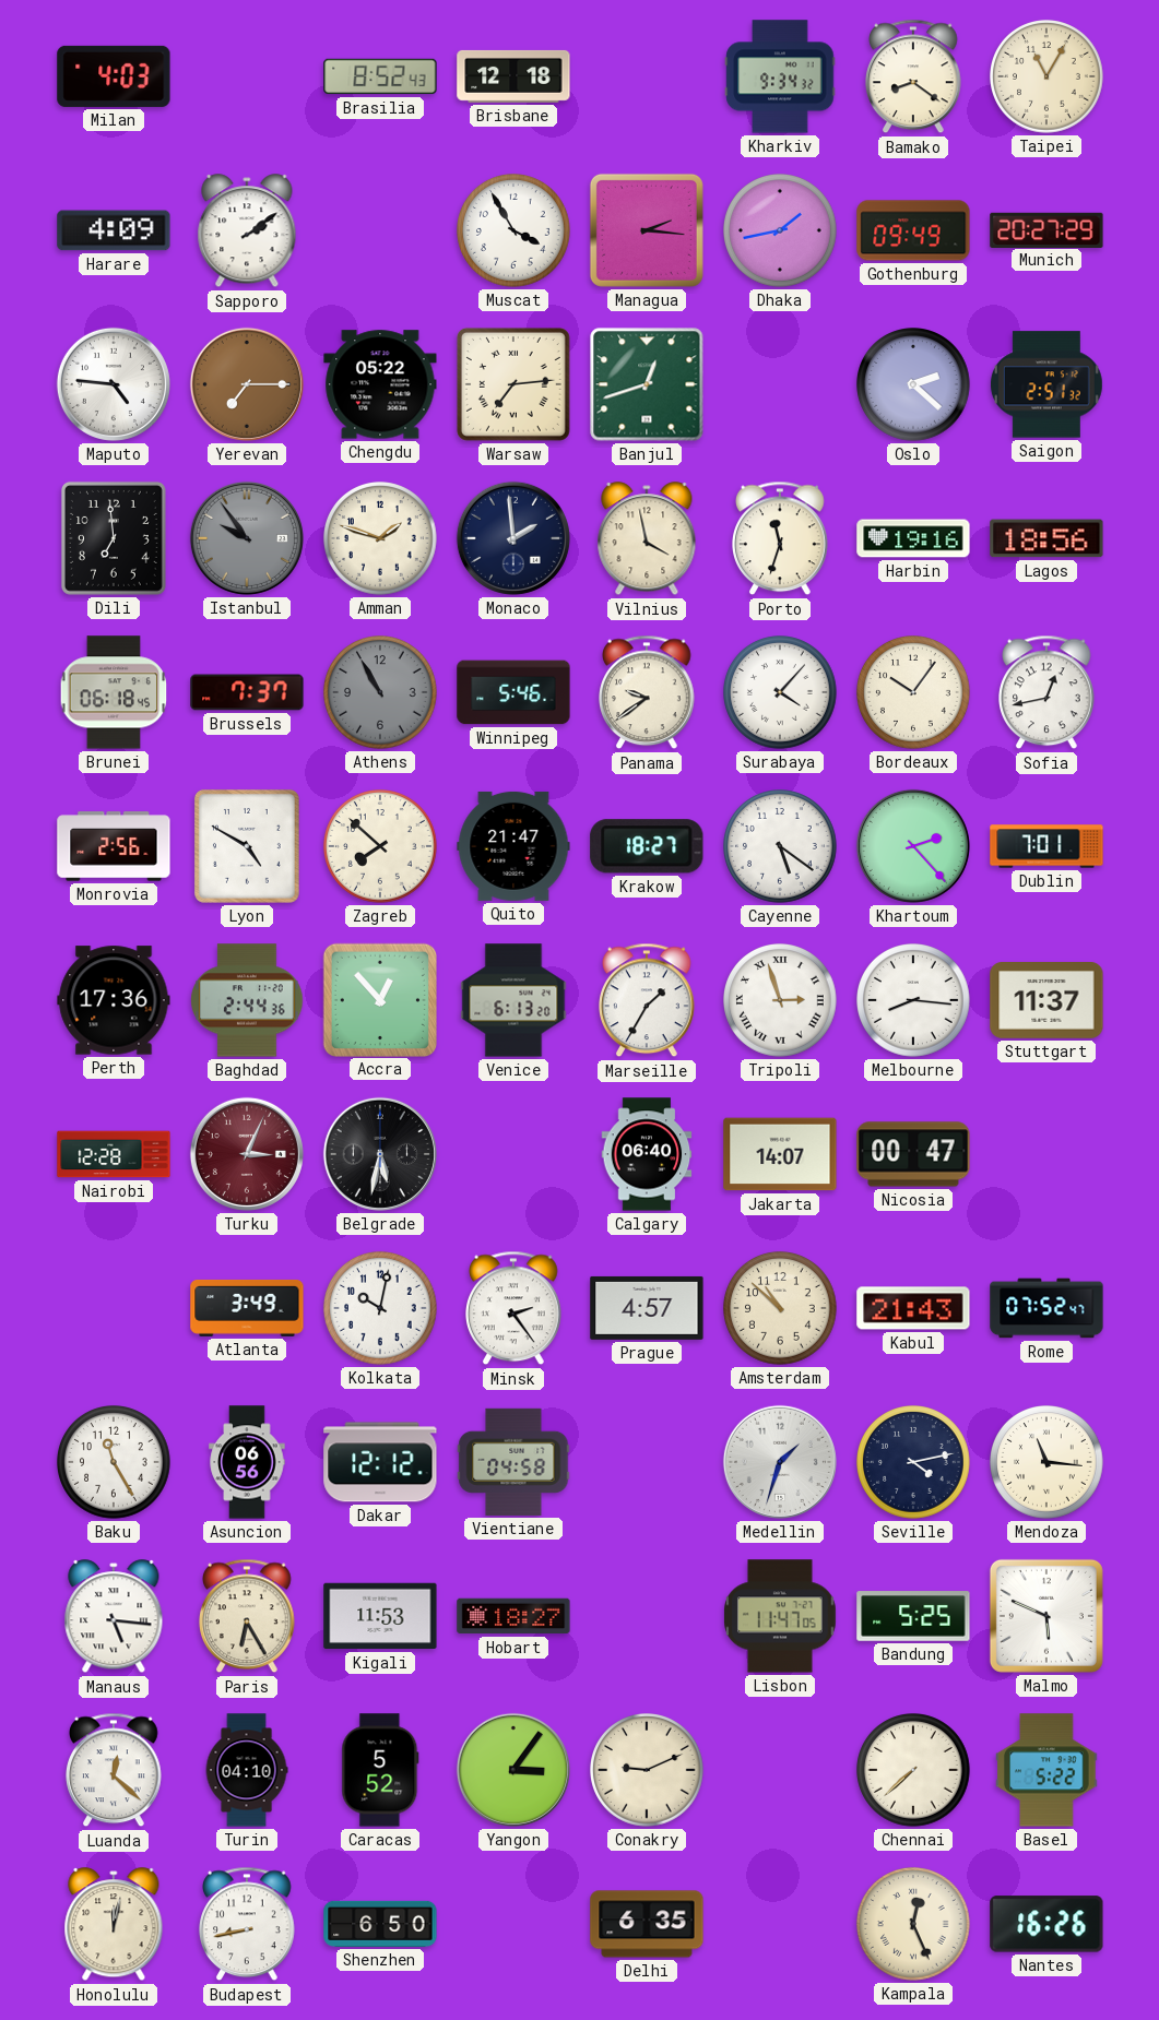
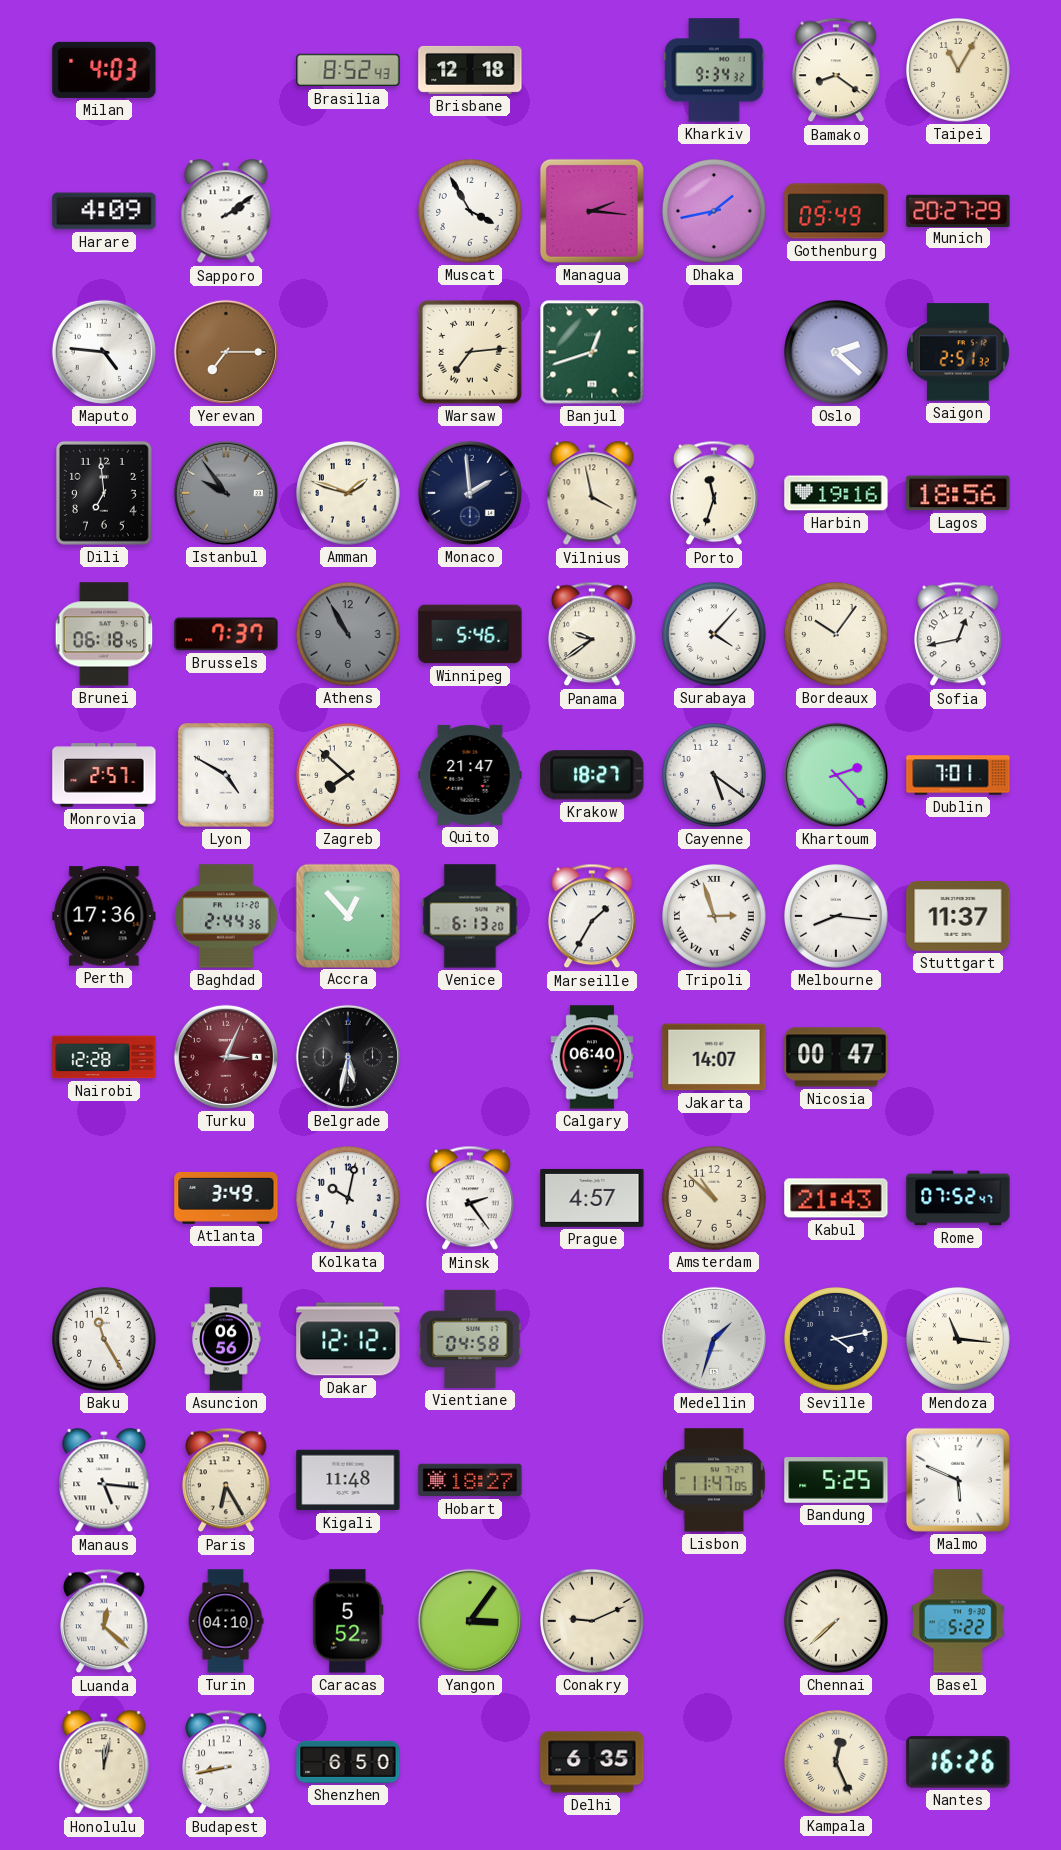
Chengdu: 05:22 -> none (380, 384)
Monrovia: 2:56 -> 2:57 (104, 775)
Kigali: 11:53 -> 11:48 (348, 1480)
